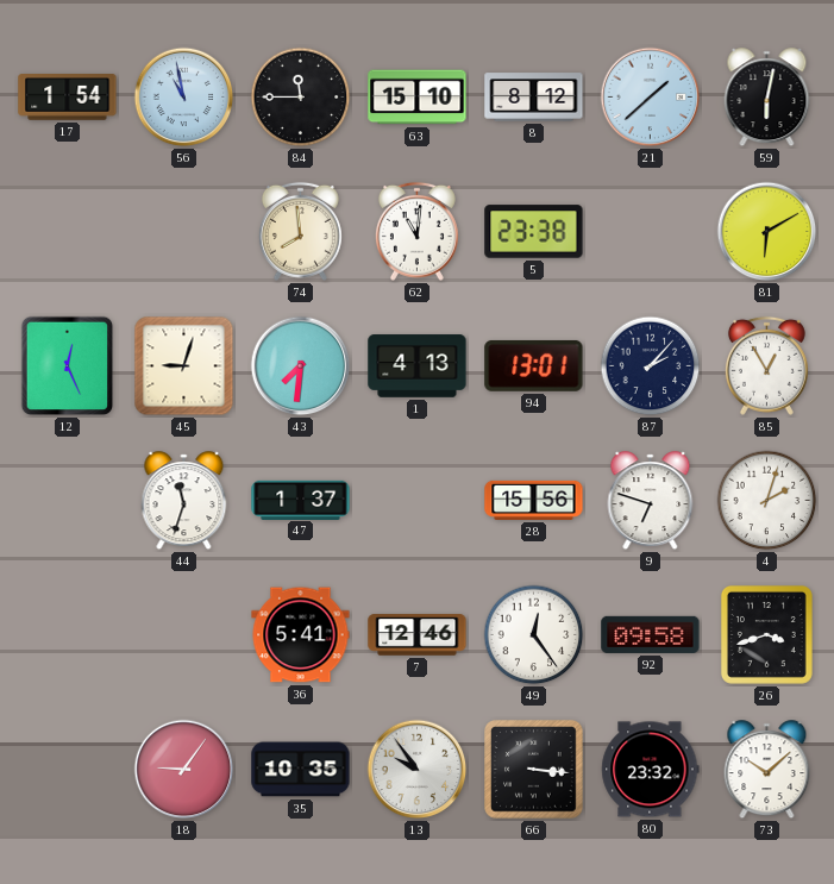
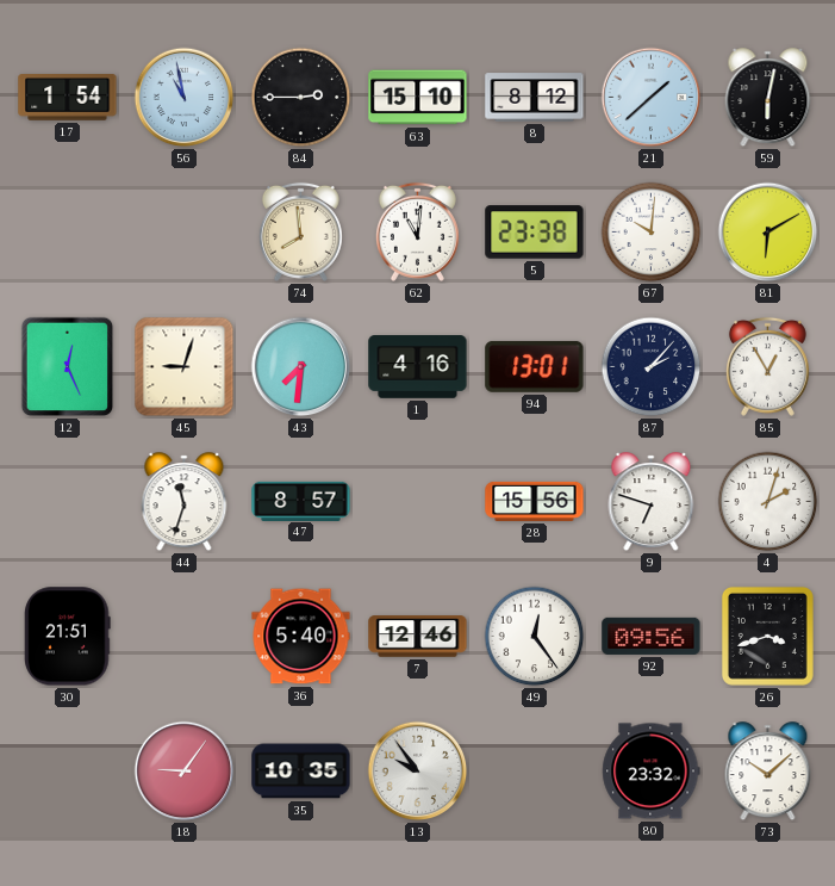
84: 11:45 -> 2:45 (301, 98)
67: none -> 10:01 (652, 233)
1: 4:13 -> 4:16 (418, 367)
47: 1:37 -> 8:57 (301, 501)
30: none -> 21:51 (68, 637)
36: 5:41 -> 5:40 (301, 637)
92: 09:58 -> 09:56 (652, 636)
66: 3:16 -> none (534, 770)
